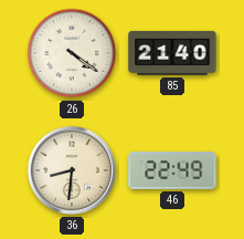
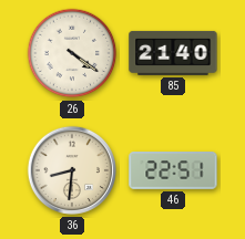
46: 22:49 -> 22:51 (173, 172)
